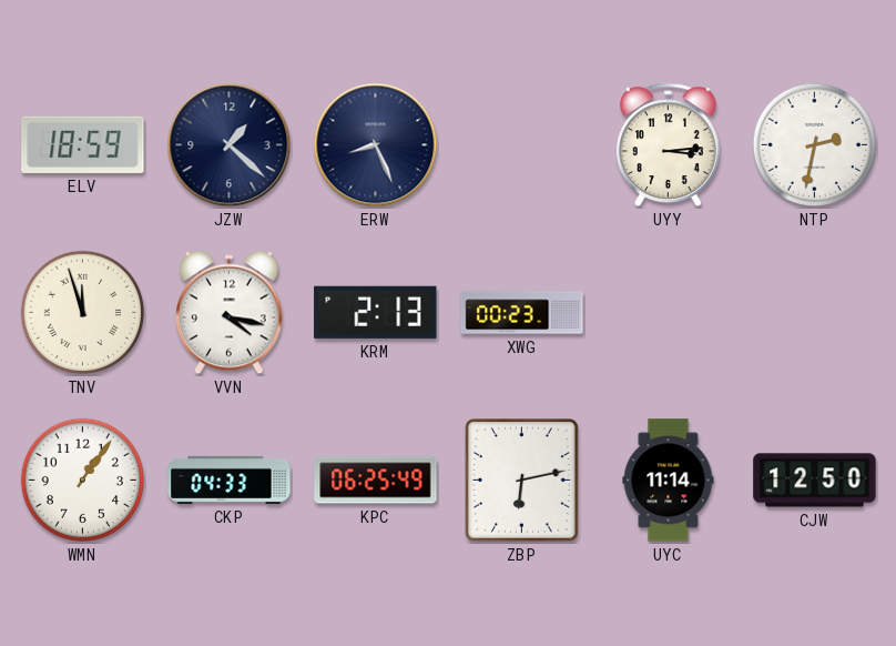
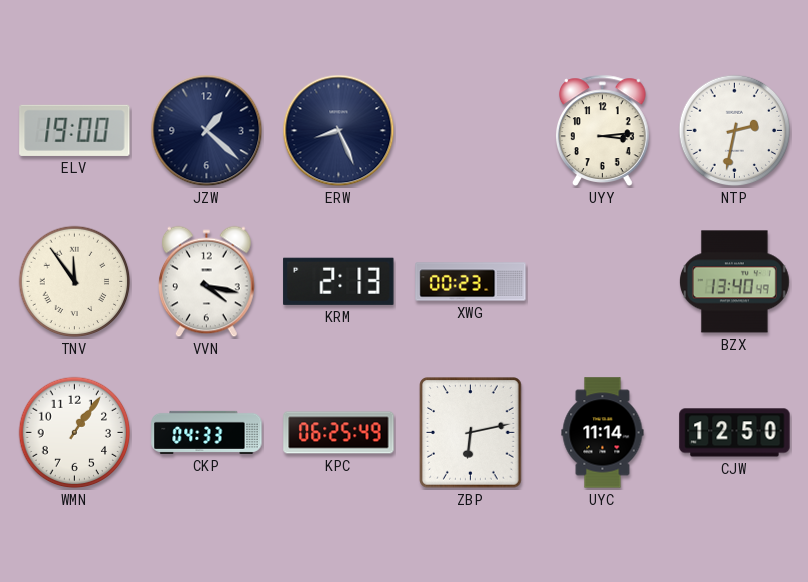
ELV: 18:59 -> 19:00 (75, 130)
TNV: 11:57 -> 11:54 (75, 282)
BZX: none -> 13:40 (734, 282)
